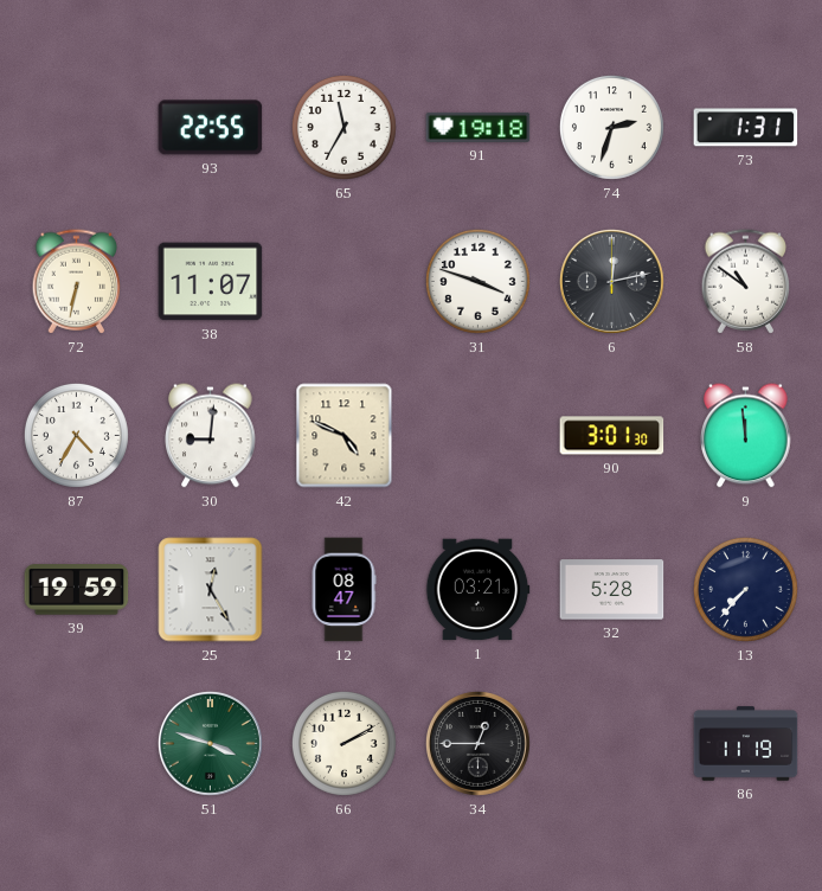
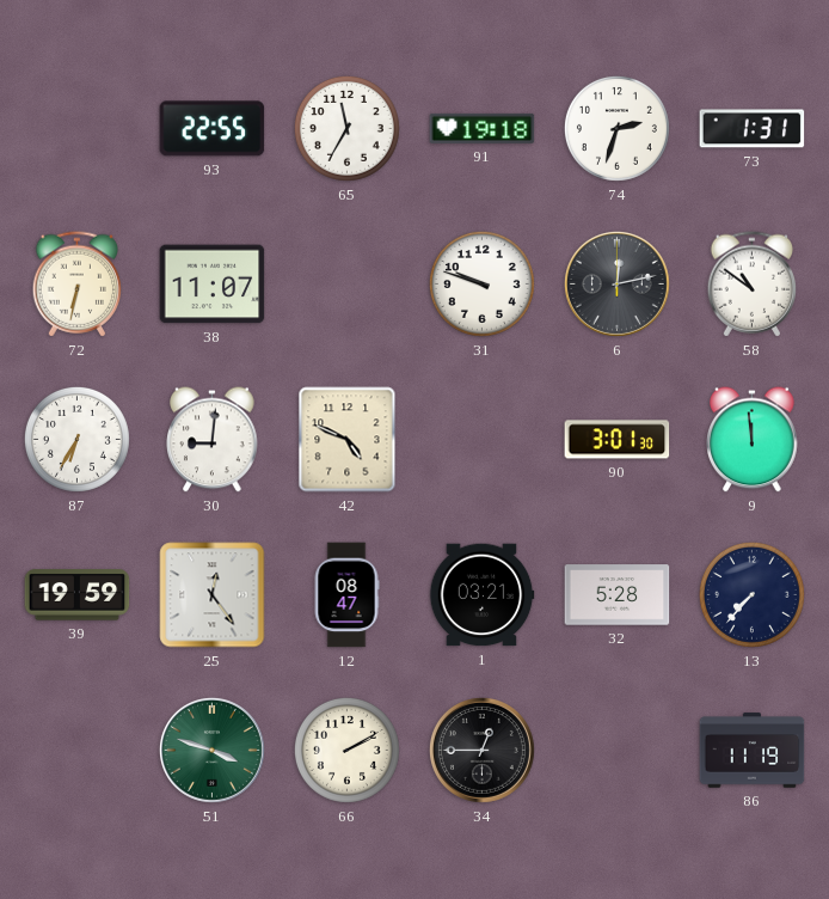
31: 3:48 -> 9:48 (481, 283)
87: 4:35 -> 6:35 (76, 439)
25: 12:25 -> 12:24 (213, 595)
